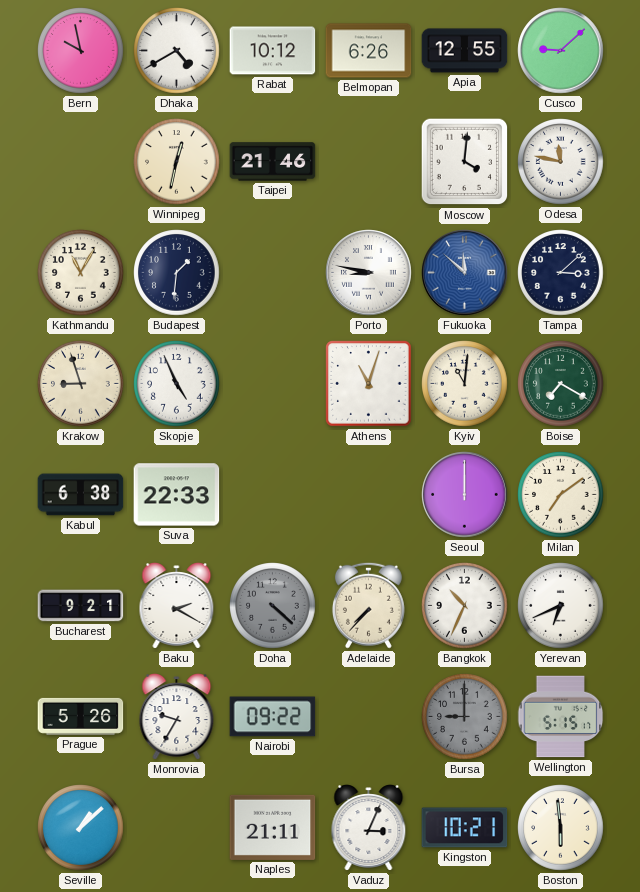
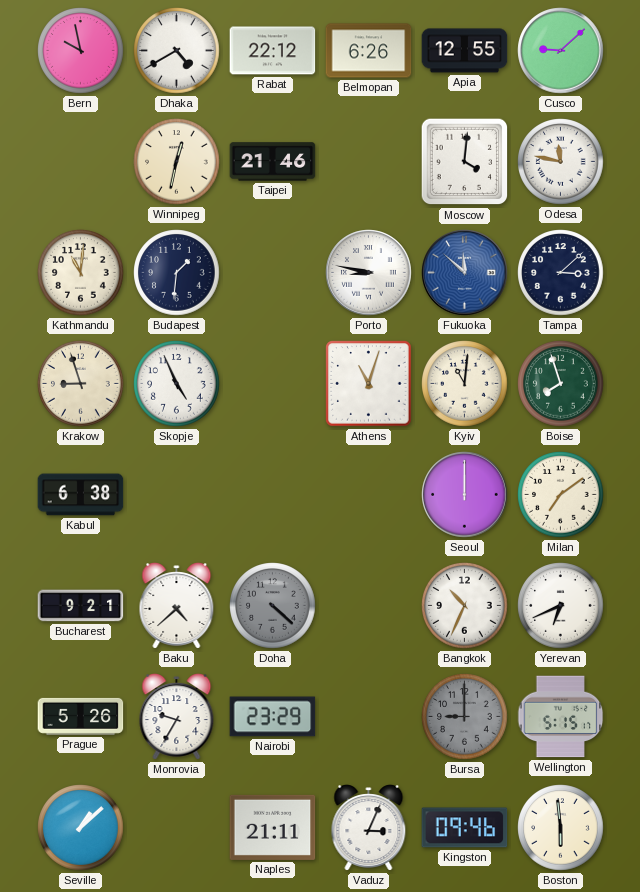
Rabat: 10:12 -> 22:12 (273, 51)
Kathmandu: 11:05 -> 11:01 (81, 273)
Boise: 7:20 -> 7:57 (561, 384)
Suva: 22:33 -> none (177, 495)
Baku: 2:20 -> 4:38 (177, 606)
Adelaide: 7:37 -> none (368, 605)
Nairobi: 09:22 -> 23:29 (273, 717)
Kingston: 10:21 -> 09:46 (465, 828)
